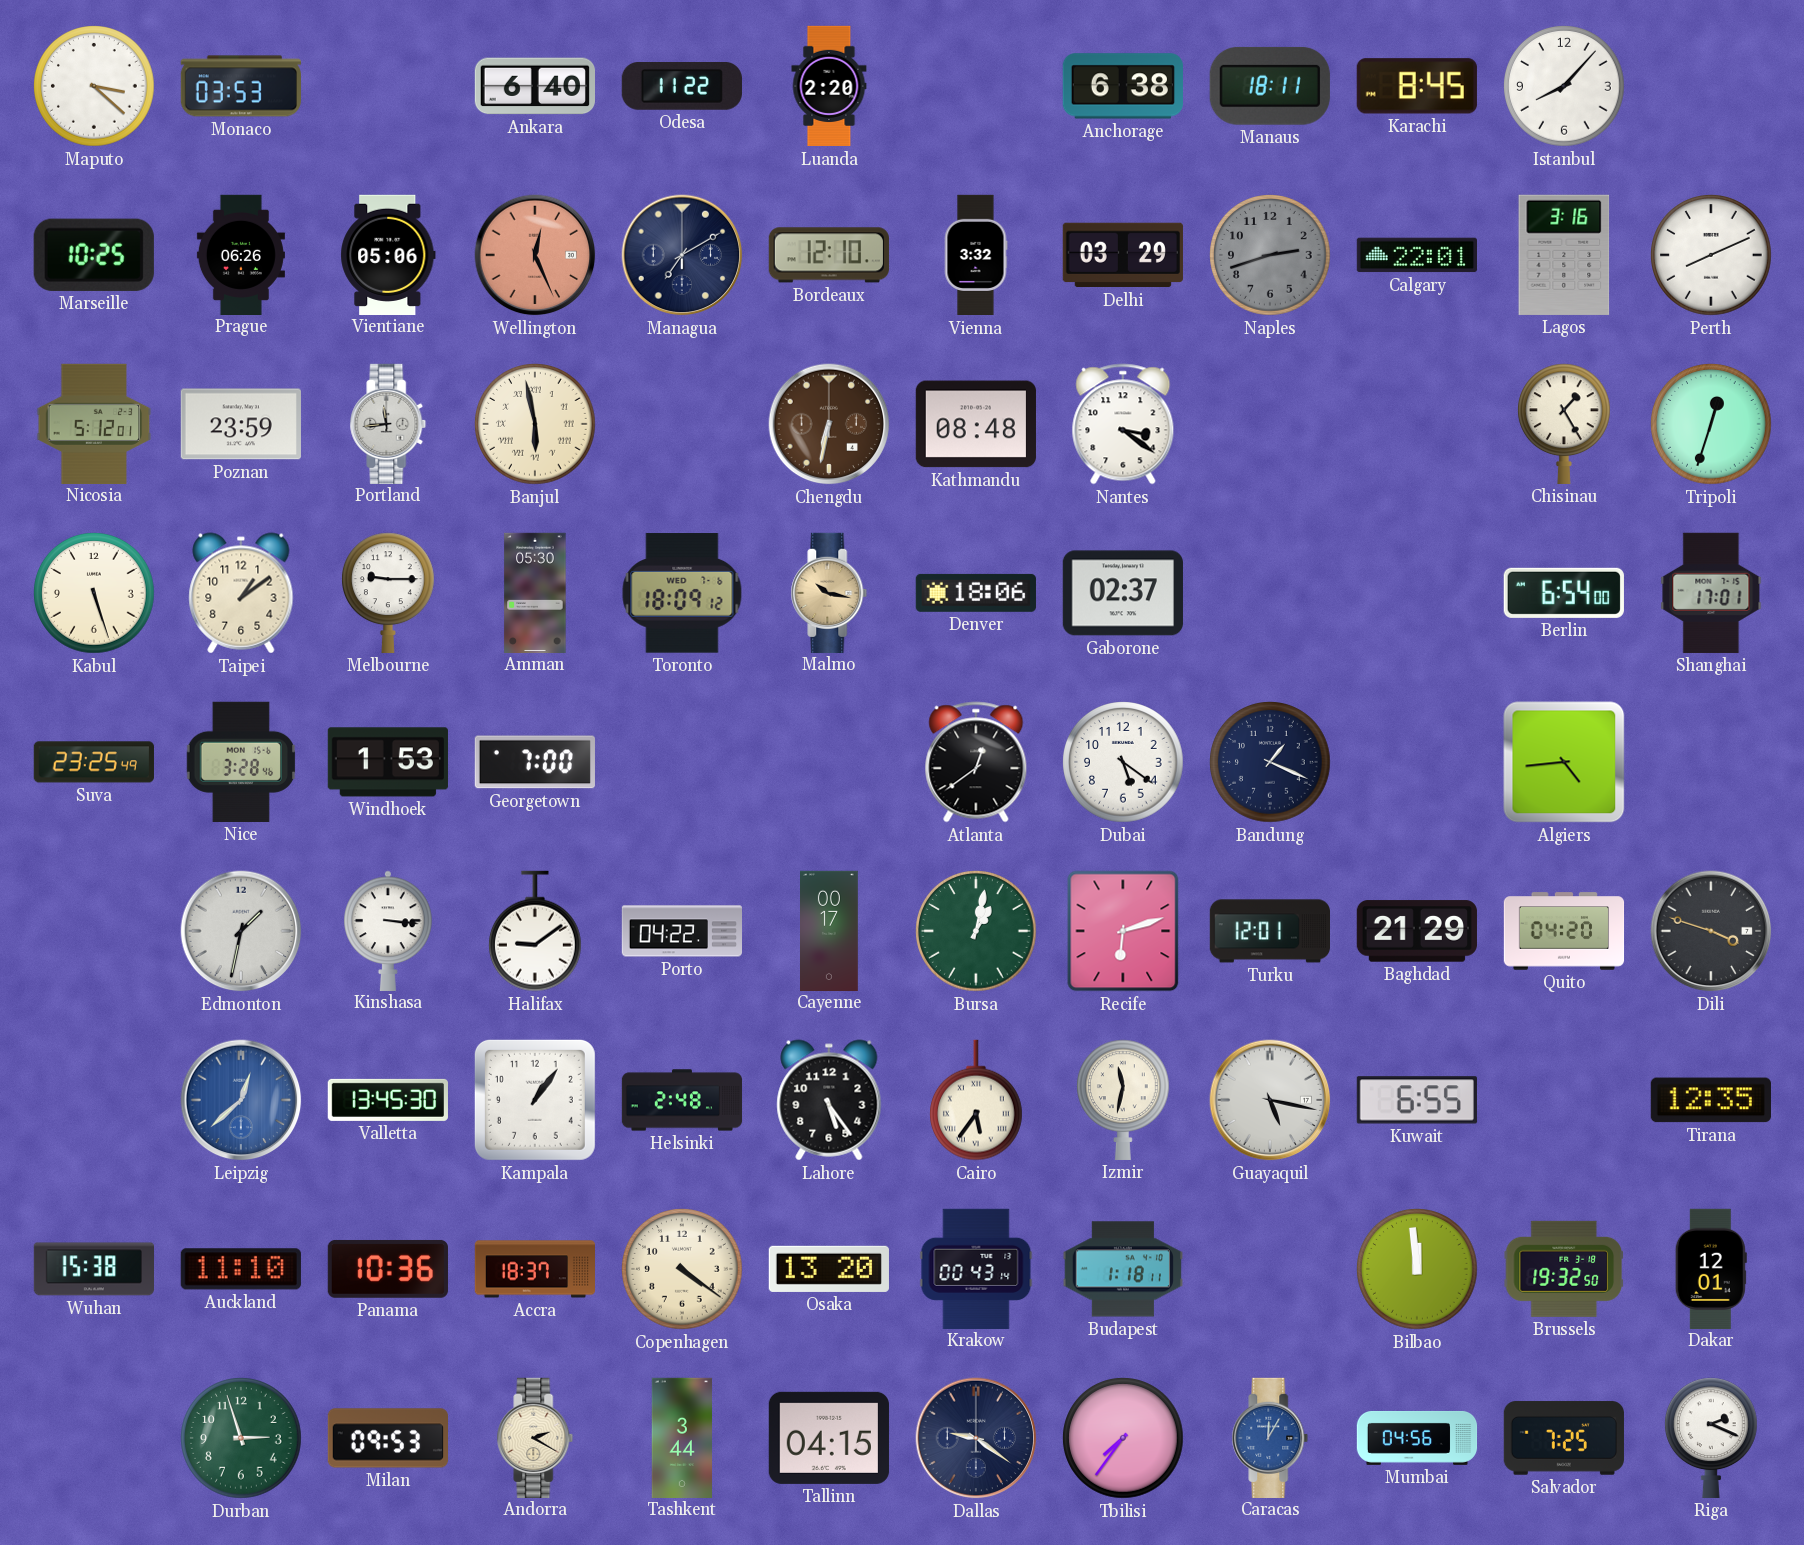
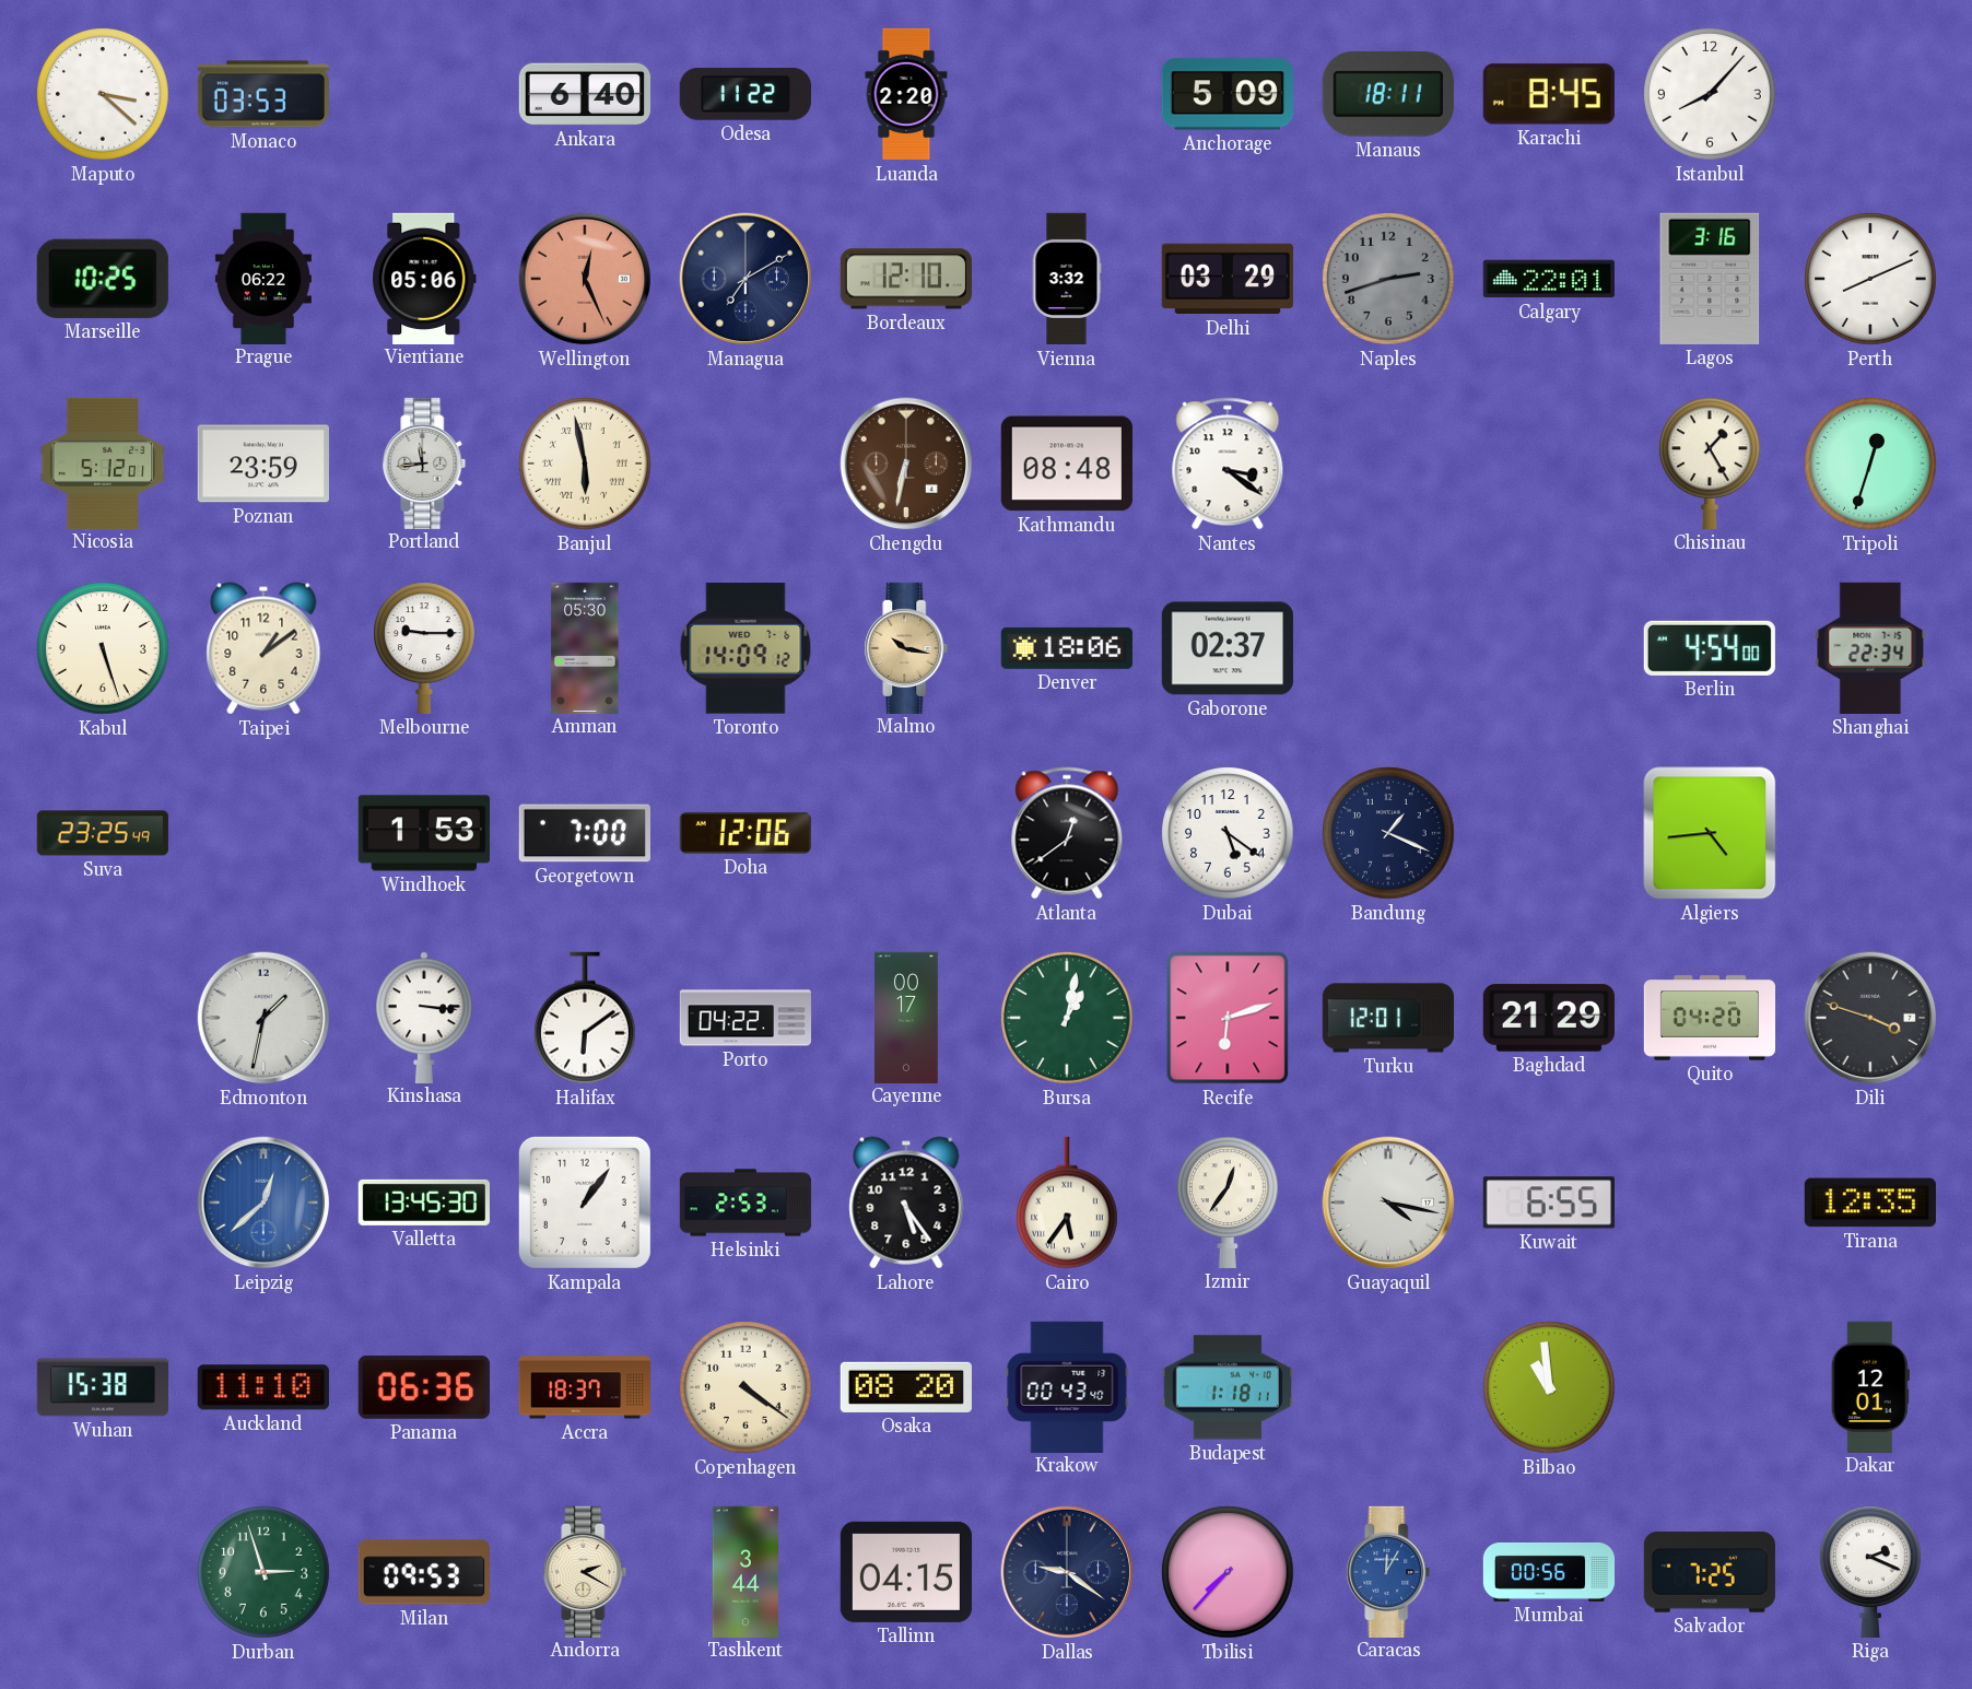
Anchorage: 6:38 -> 5:09 (1228, 94)
Prague: 06:26 -> 06:22 (263, 278)
Toronto: 18:09 -> 14:09 (746, 648)
Berlin: 6:54 -> 4:54 (1710, 648)
Shanghai: 17:01 -> 22:34 (1870, 648)
Nice: 3:28 -> none (241, 762)
Doha: none -> 12:06 (746, 833)
Halifax: 9:09 -> 6:09 (586, 1018)
Helsinki: 2:48 -> 2:53 (746, 1203)
Izmir: 11:32 -> 12:36 (1229, 1203)
Guayaquil: 5:17 -> 4:17 (1388, 1203)
Panama: 10:36 -> 06:36 (424, 1387)
Osaka: 13:20 -> 08:20 (906, 1387)
Krakow: 00:43:14 -> 00:43:40 (1067, 1386)
Bilbao: 11:59 -> 10:59 (1549, 1387)
Brussels: 19:32 -> none (1564, 1269)
Tbilisi: 7:36 -> 7:37 (1228, 1572)
Mumbai: 04:56 -> 00:56 (1549, 1572)
